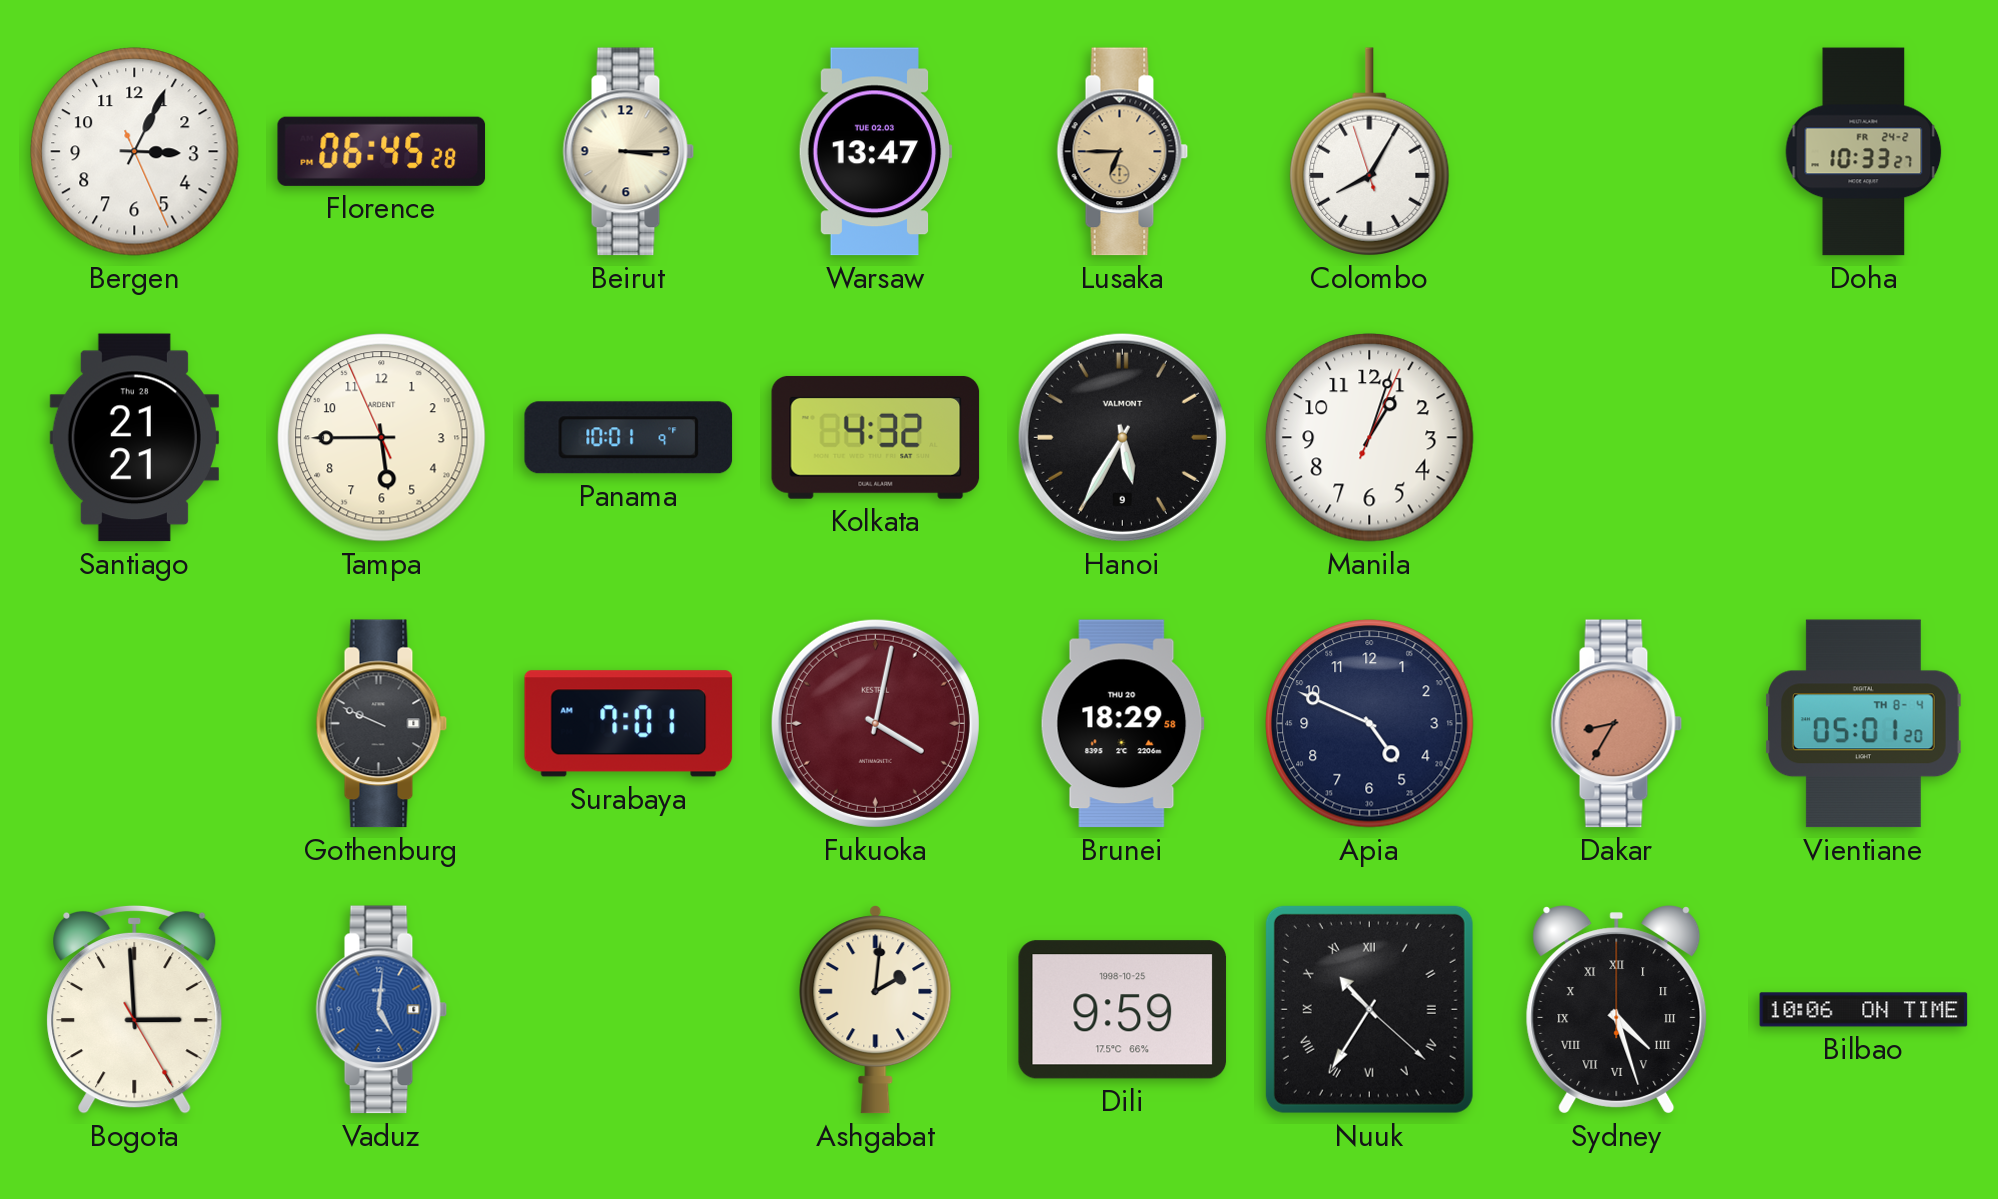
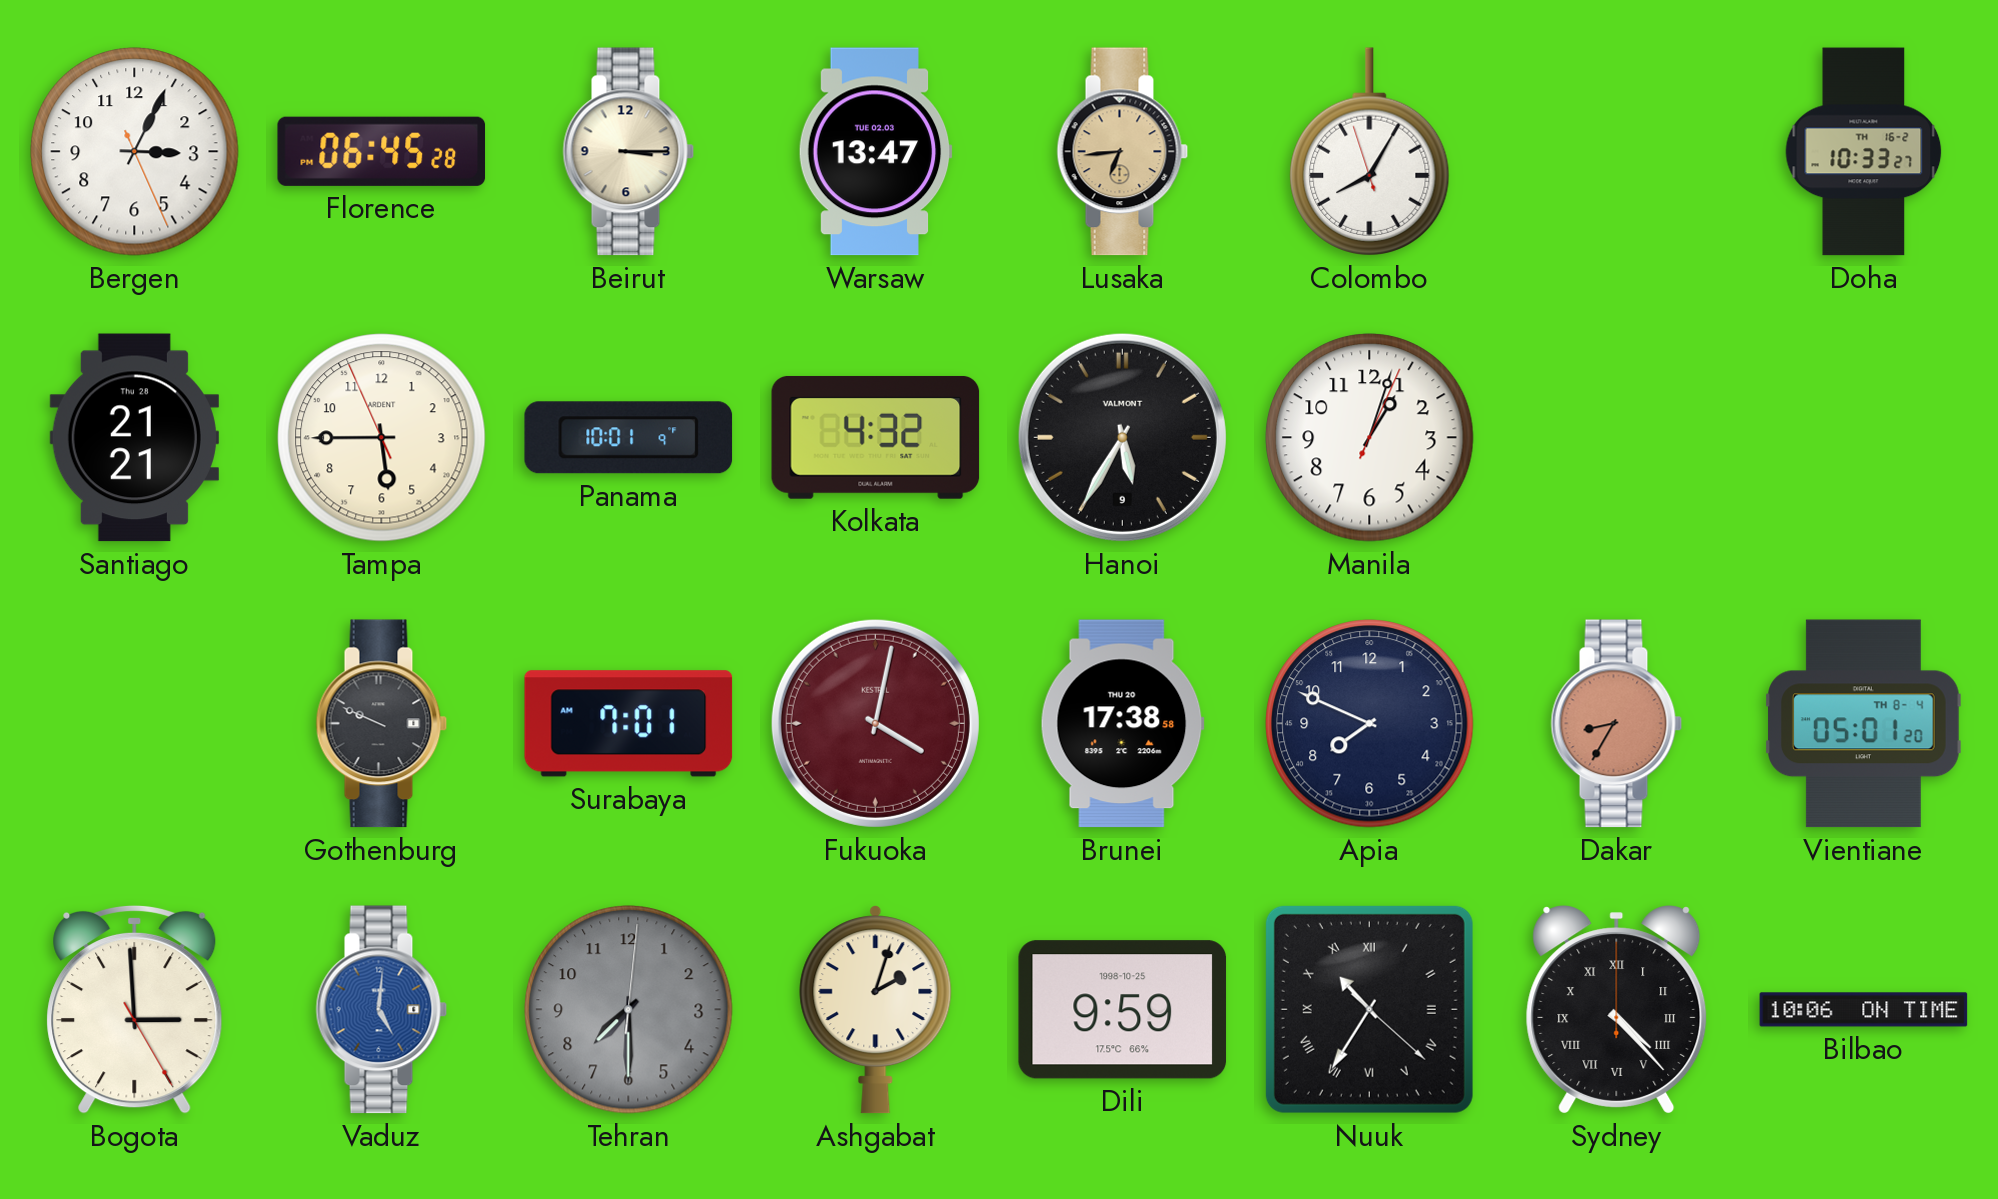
Lusaka: 6:45 -> 6:44 (1123, 152)
Doha date: FR 24-2 -> TH 16-2 (1864, 152)
Brunei: 18:29 -> 17:38 (1122, 724)
Apia: 4:49 -> 7:49 (1370, 724)
Tehran: none -> 7:30 (629, 1010)
Ashgabat: 2:01 -> 2:03 (876, 1010)
Sydney: 4:27 -> 4:23 (1617, 1010)
